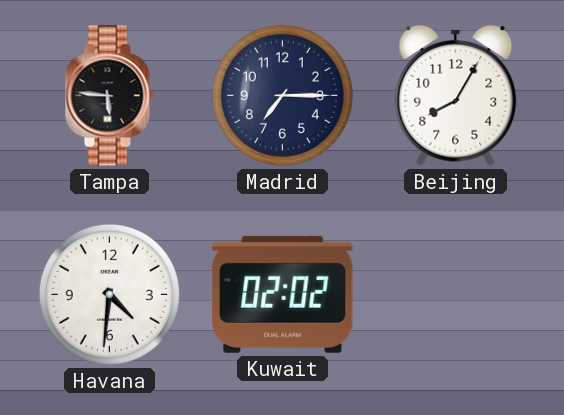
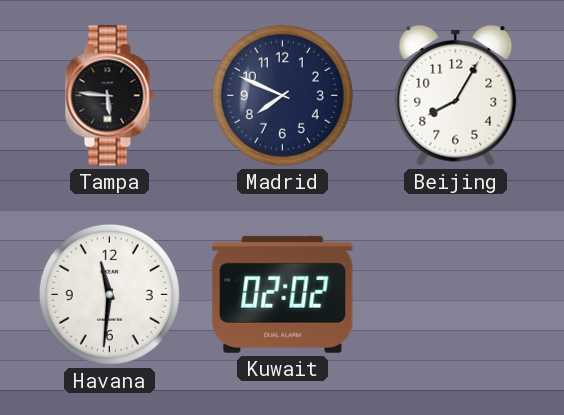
Madrid: 7:15 -> 7:49 (282, 95)
Havana: 4:31 -> 11:31 (109, 294)
